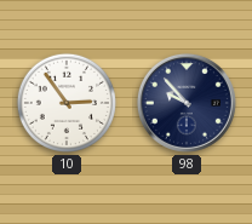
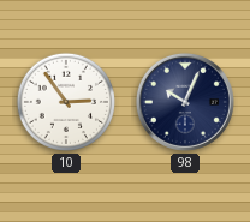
98: 9:53 -> 10:04 (185, 102)
